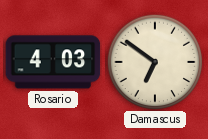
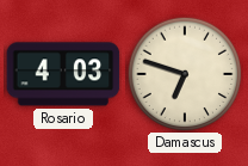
Damascus: 6:51 -> 6:48 (185, 74)
